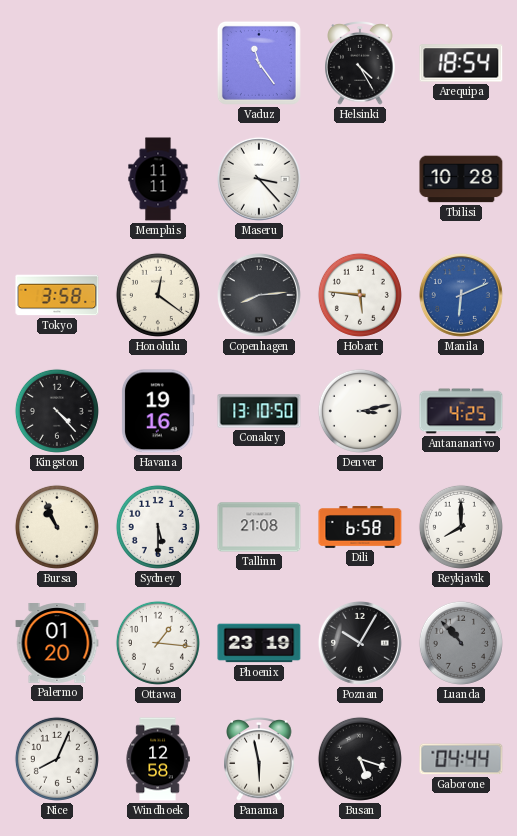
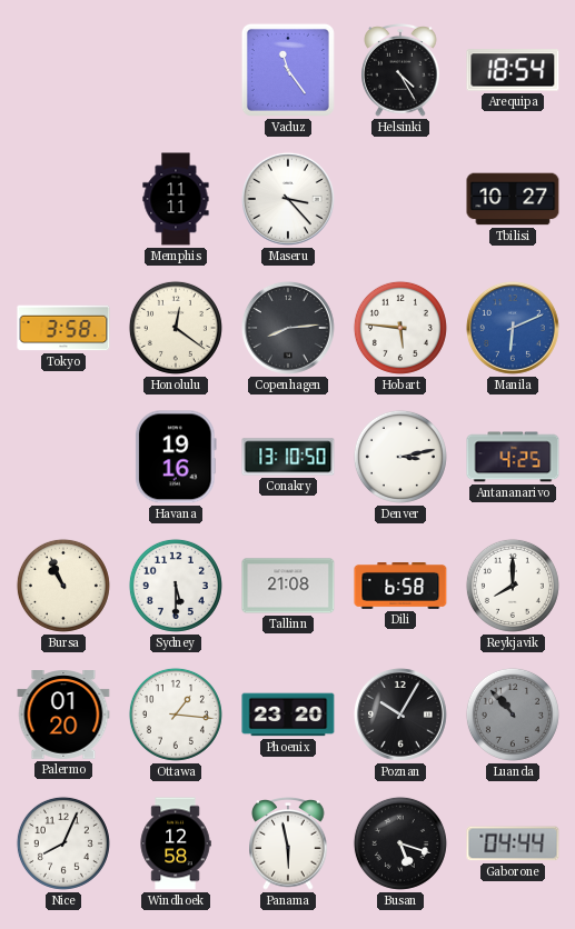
Tbilisi: 10:28 -> 10:27 (513, 199)
Kingston: 4:23 -> none (57, 411)
Phoenix: 23:19 -> 23:20 (288, 715)
